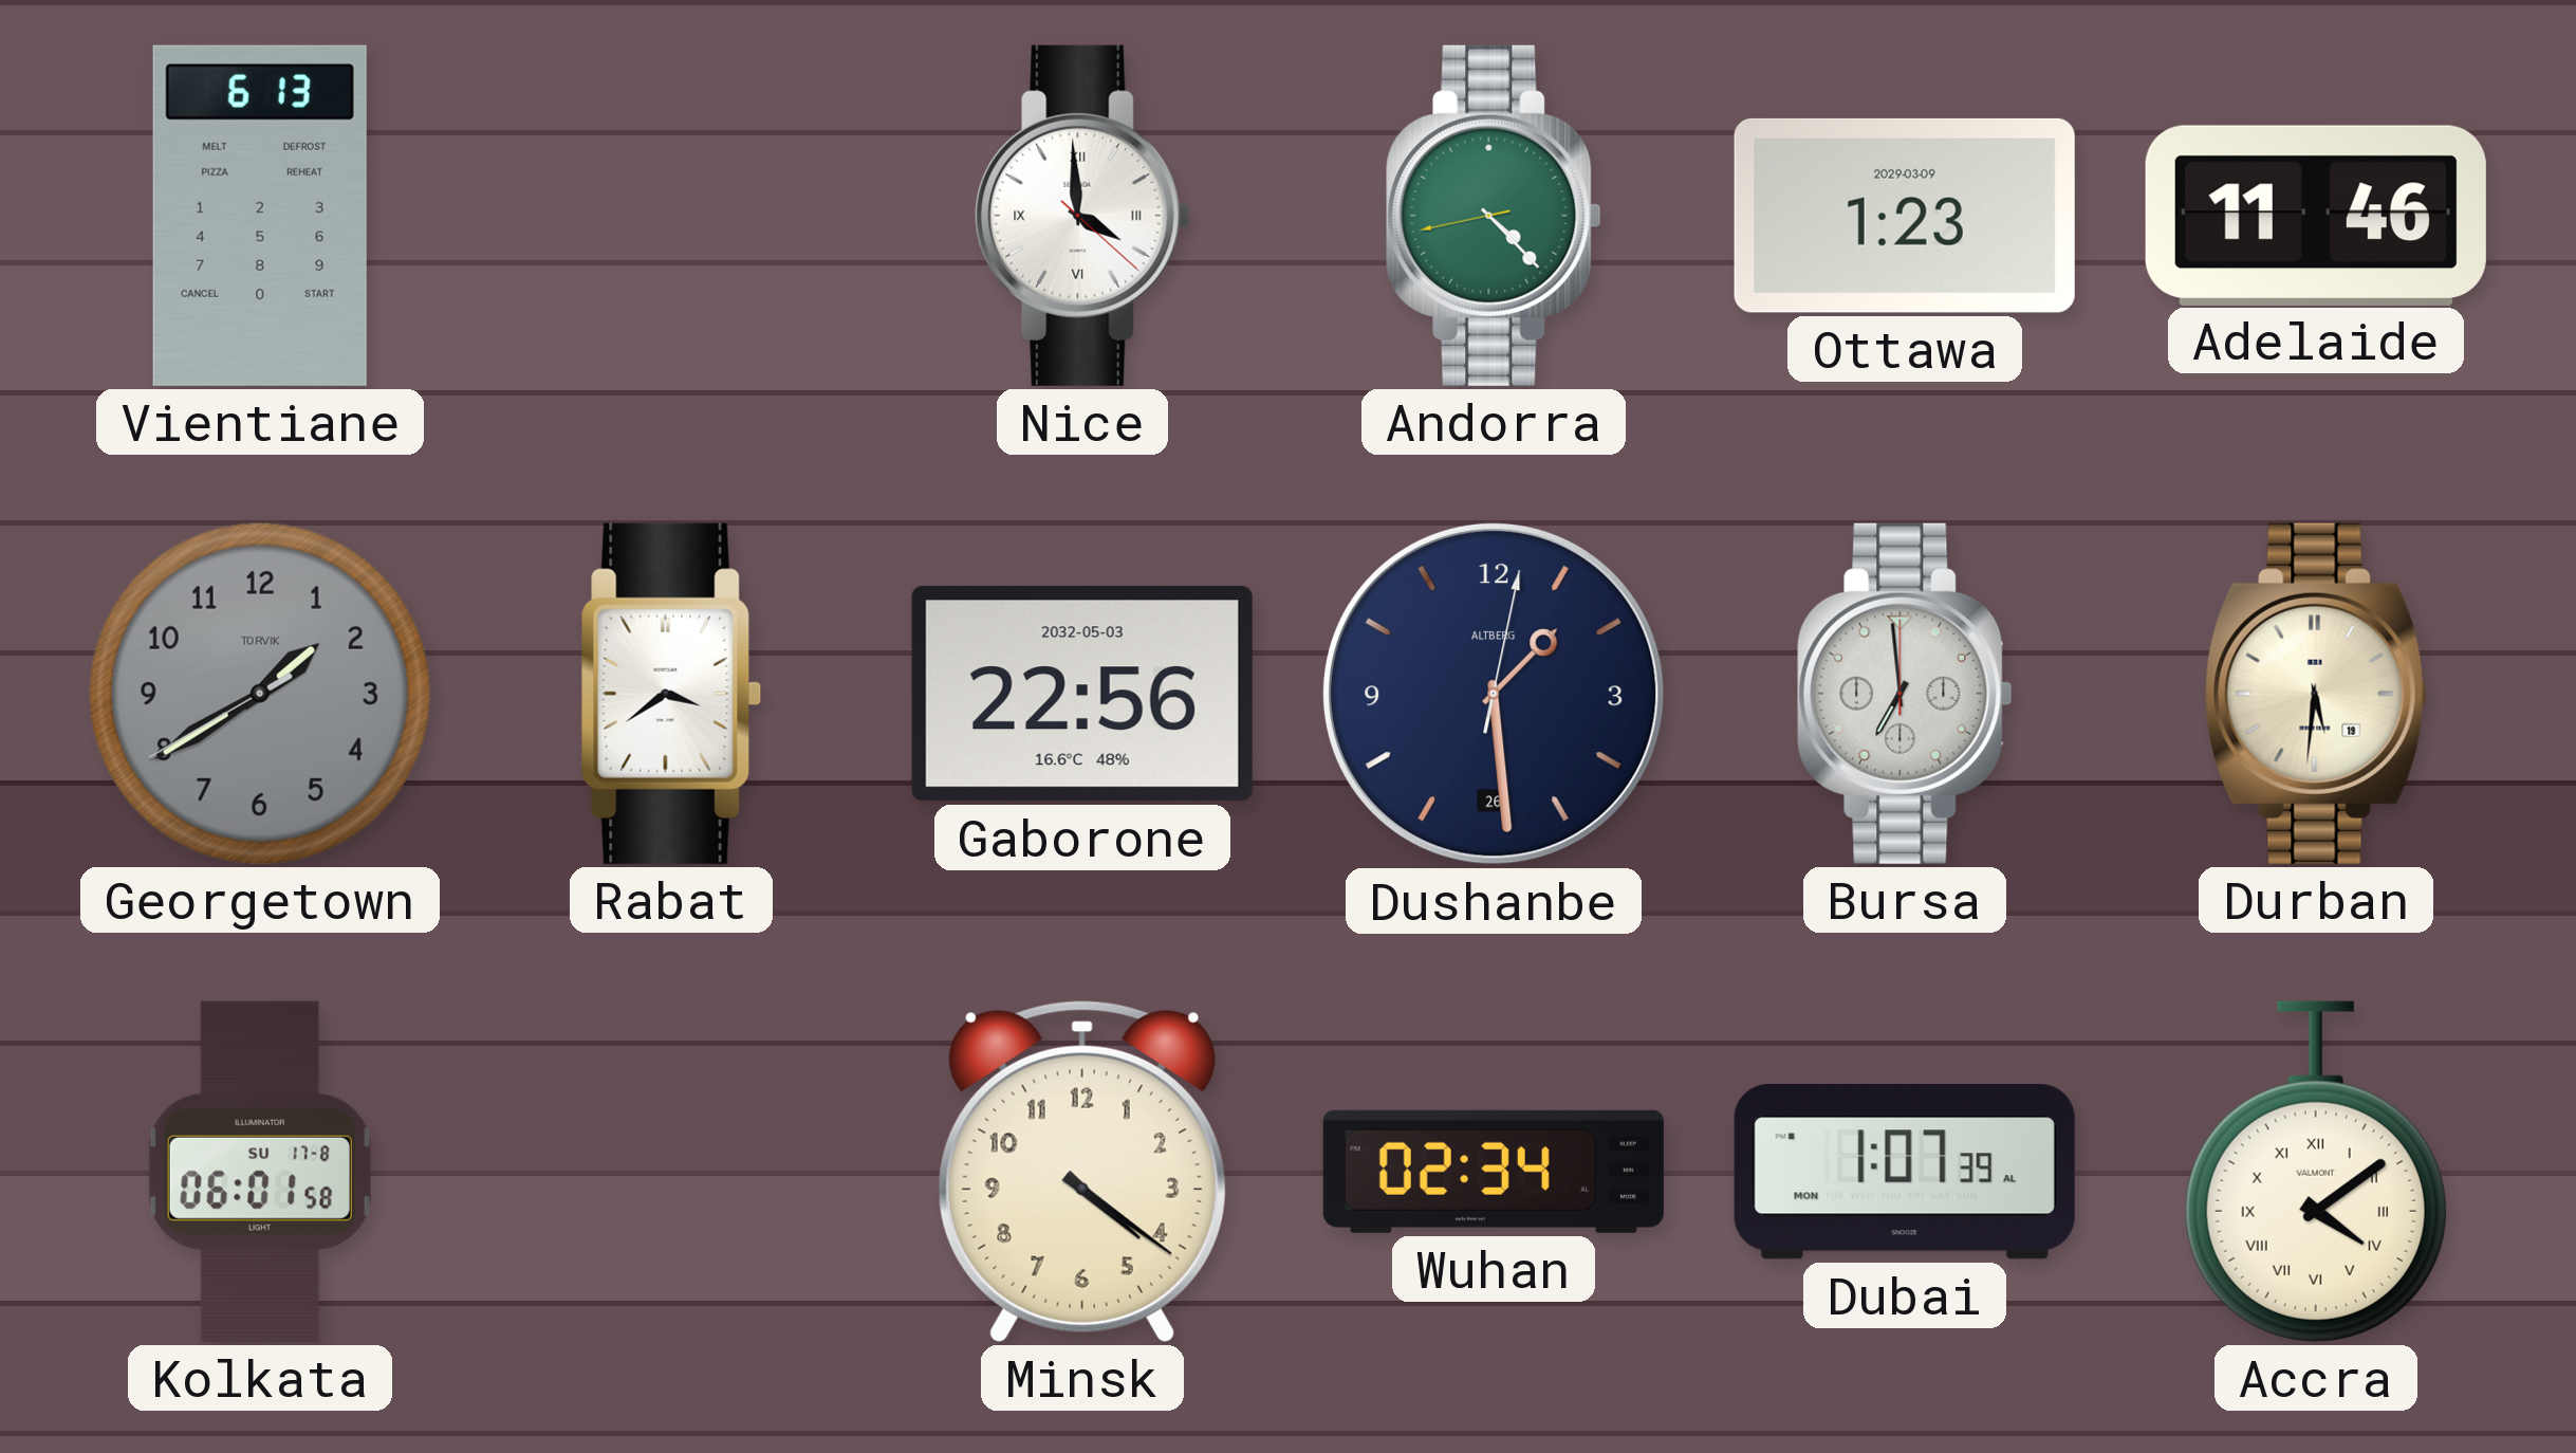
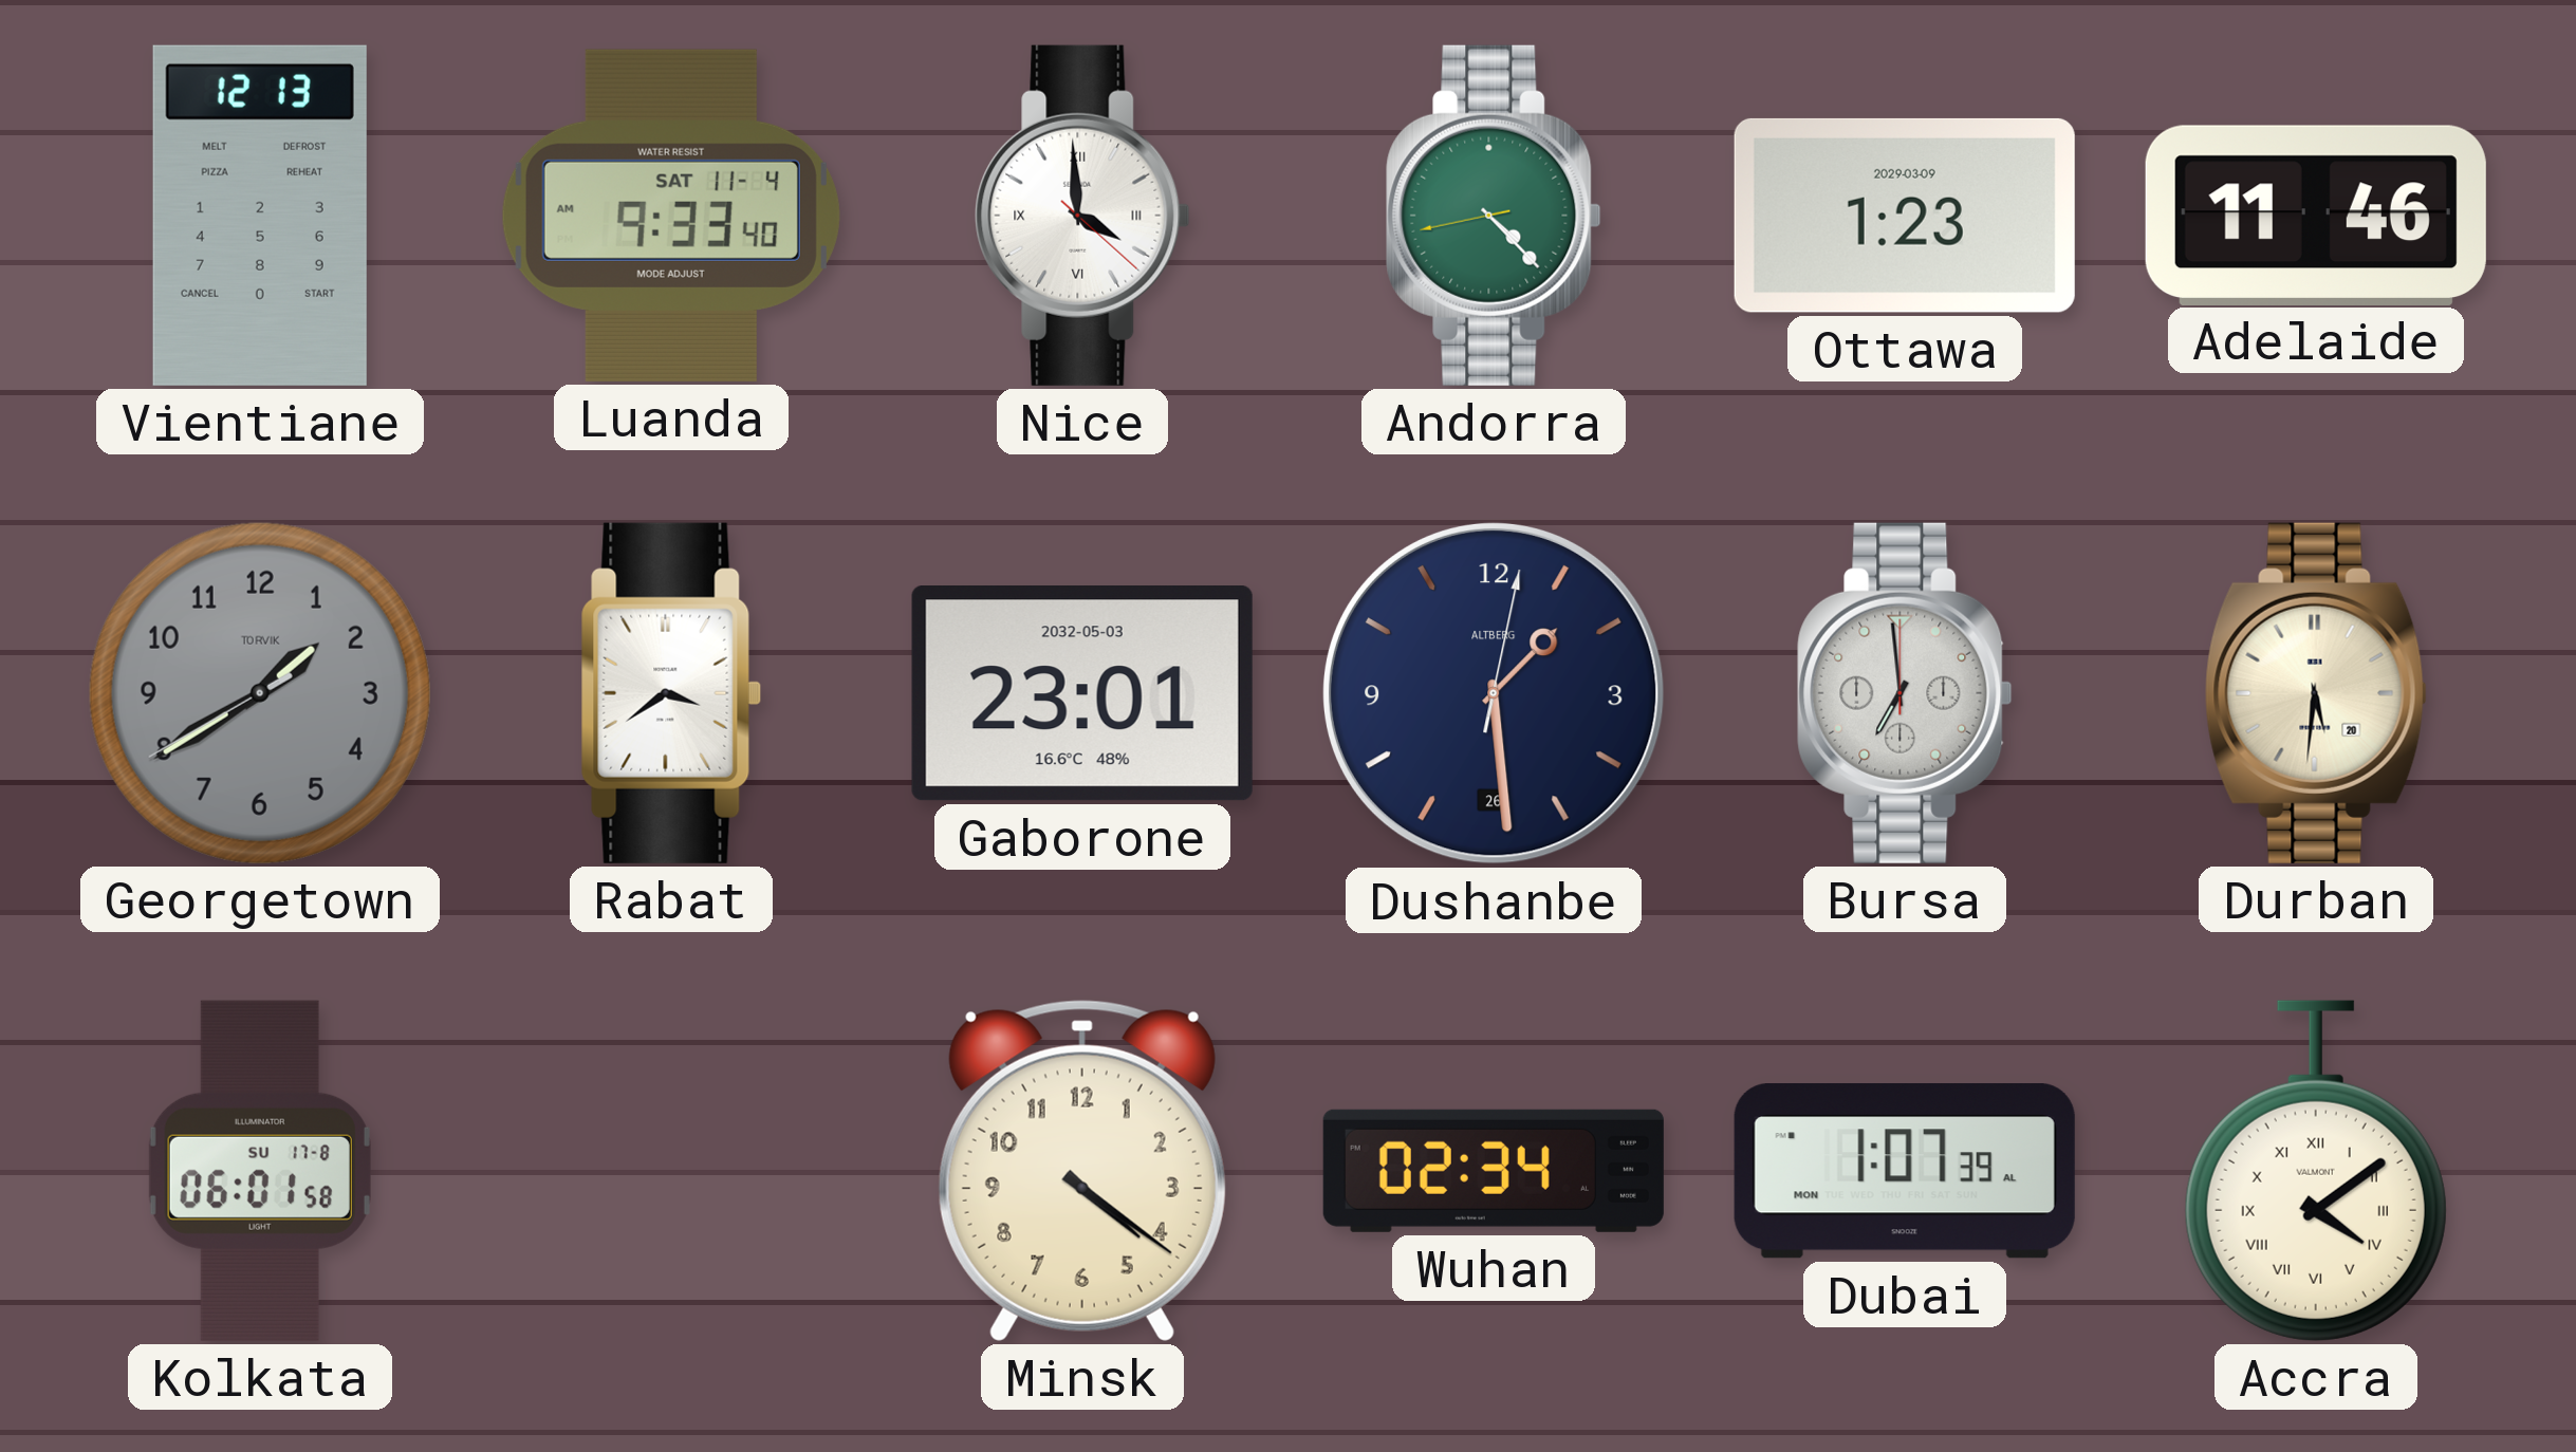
Vientiane: 6:13 -> 12:13 (260, 216)
Luanda: none -> 9:33 (671, 216)
Gaborone: 22:56 -> 23:01 (1082, 694)
Durban date: 19 -> 20 (2316, 693)
